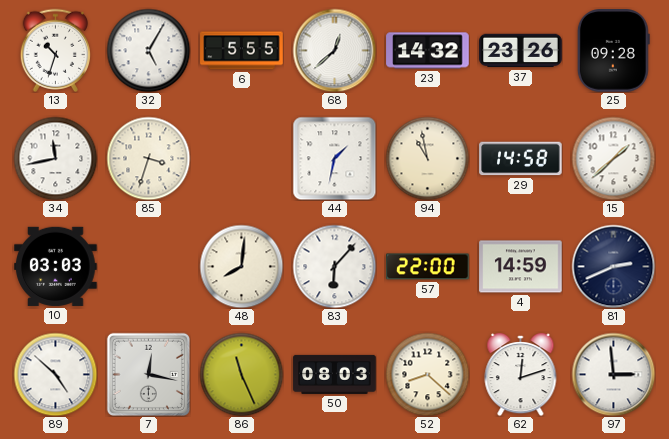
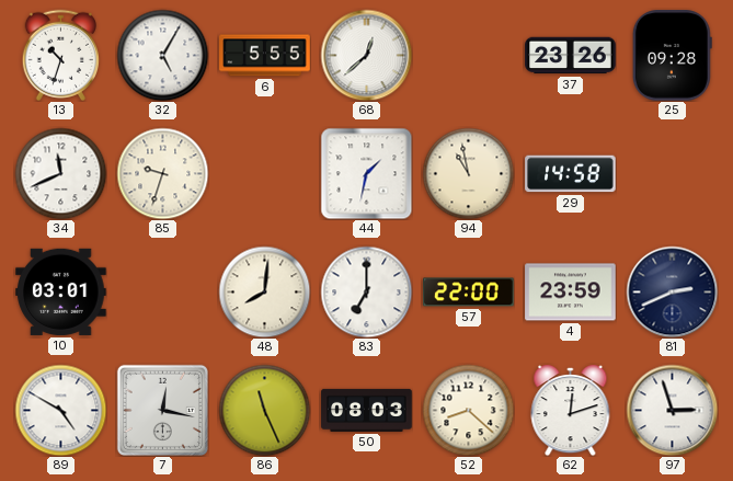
23: 14:32 -> none (428, 51)
34: 11:43 -> 11:41 (60, 173)
85: 3:33 -> 9:33 (162, 173)
15: 1:38 -> none (613, 158)
10: 03:03 -> 03:01 (61, 291)
83: 6:07 -> 7:00 (366, 291)
4: 14:59 -> 23:59 (571, 293)
89: 4:52 -> 4:50 (60, 410)
97: 2:59 -> 2:57 (672, 410)
